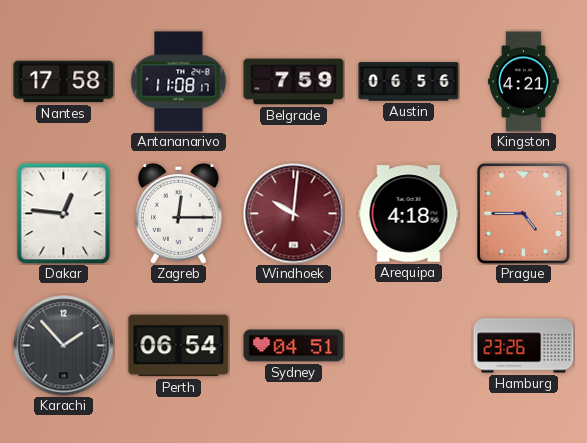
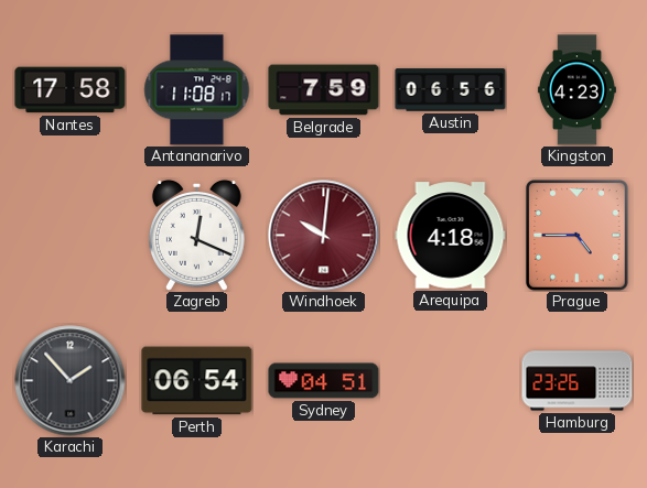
Kingston: 4:21 -> 4:23 (576, 90)
Dakar: 12:46 -> none (64, 213)
Zagreb: 12:15 -> 12:19 (196, 235)
